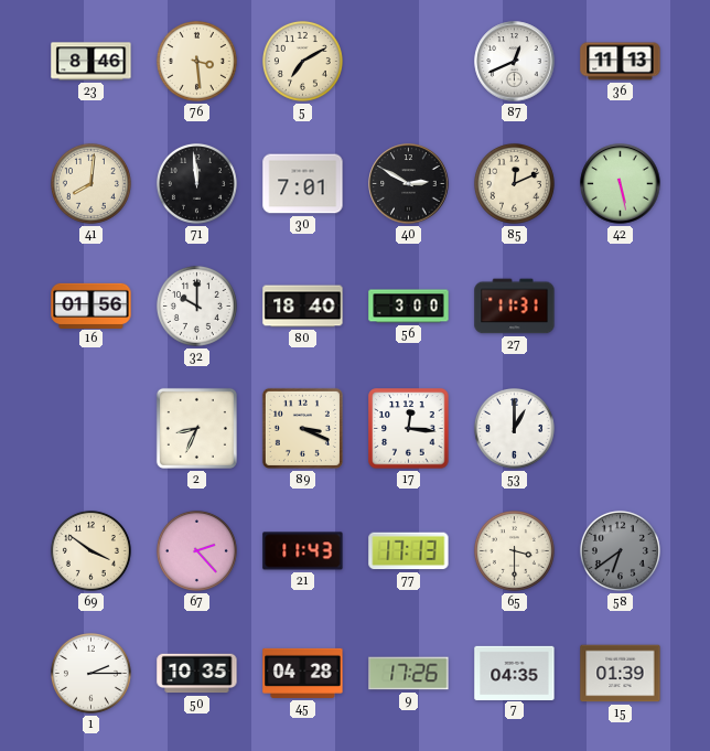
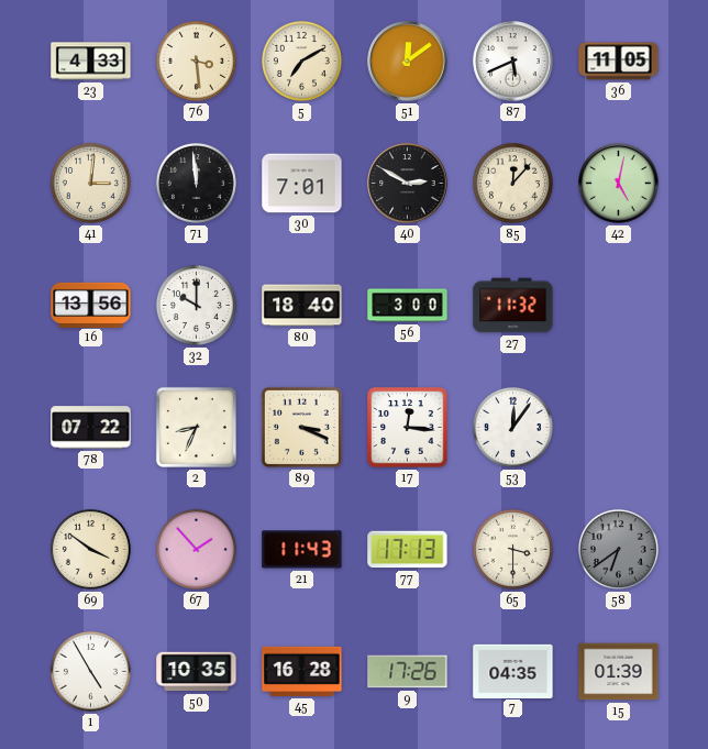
23: 8:46 -> 4:33 (91, 62)
51: none -> 12:09 (408, 62)
87: 12:41 -> 5:41 (513, 62)
36: 11:13 -> 11:05 (619, 62)
41: 8:01 -> 3:01 (90, 183)
85: 12:11 -> 12:07 (512, 183)
42: 5:28 -> 5:02 (619, 184)
16: 01:56 -> 13:56 (91, 305)
27: 11:31 -> 11:32 (513, 306)
78: none -> 07:22 (91, 428)
53: 1:00 -> 12:06 (512, 427)
67: 2:23 -> 1:53 (196, 549)
1: 2:15 -> 4:55 (90, 671)
45: 04:28 -> 16:28 (302, 671)
